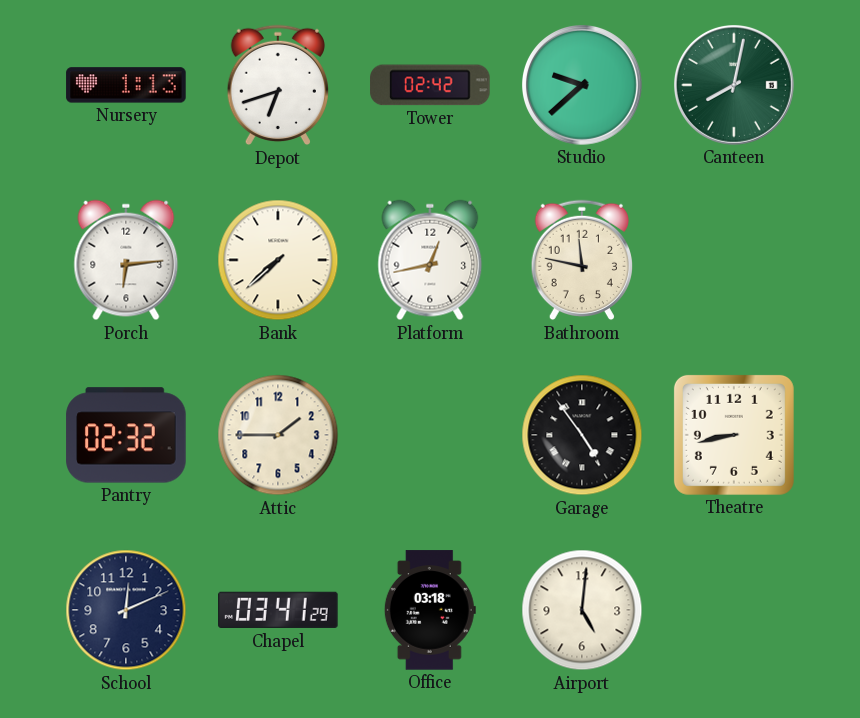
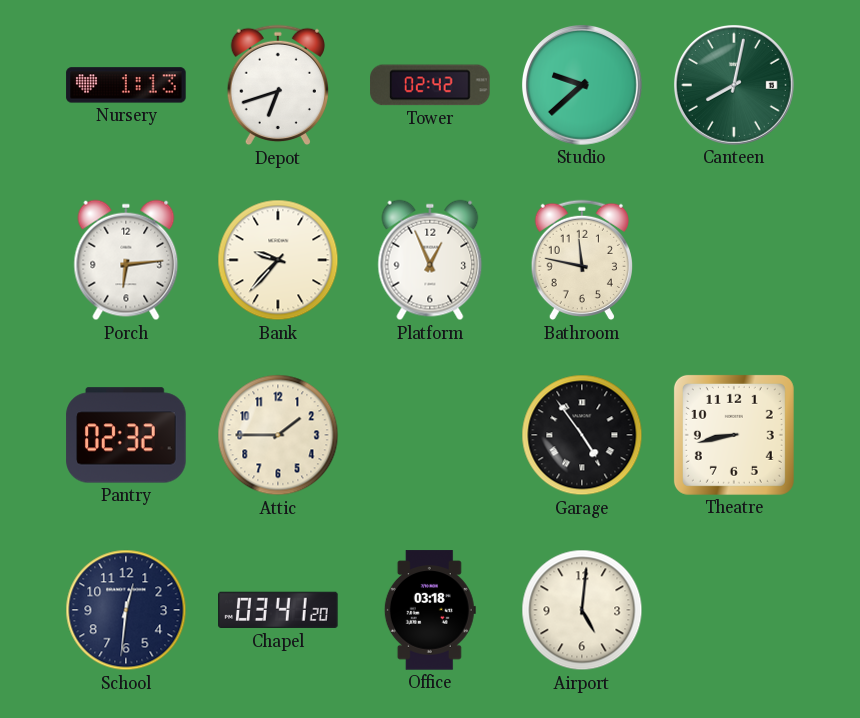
Bank: 7:38 -> 9:37 (278, 260)
Platform: 12:43 -> 12:56 (430, 260)
School: 12:11 -> 12:31 (126, 610)
Chapel: 03:41:29 -> 03:41:20 (278, 610)
